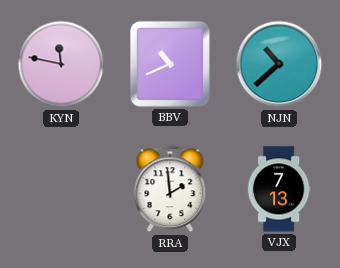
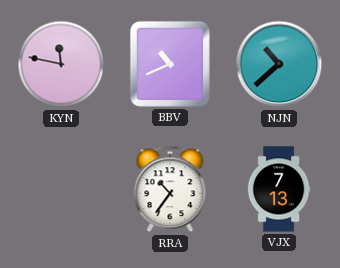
RRA: 1:59 -> 10:36 (170, 189)
